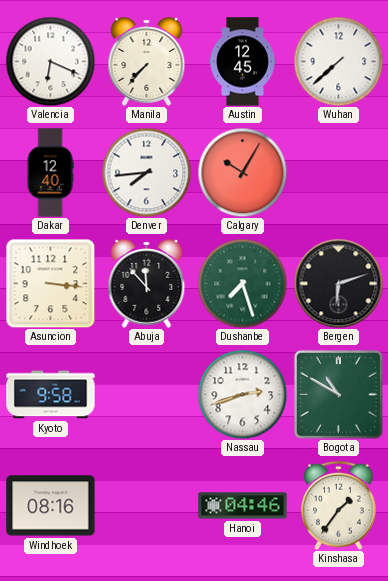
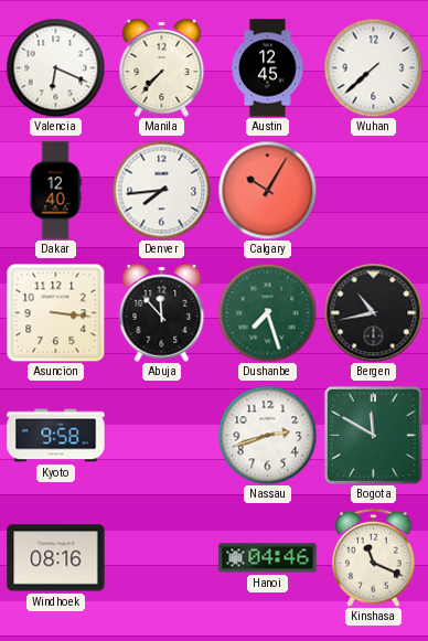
Bergen: 6:12 -> 10:43 (373, 312)
Bogota: 10:50 -> 11:50 (373, 435)
Kinshasa: 1:36 -> 11:19 (374, 557)
